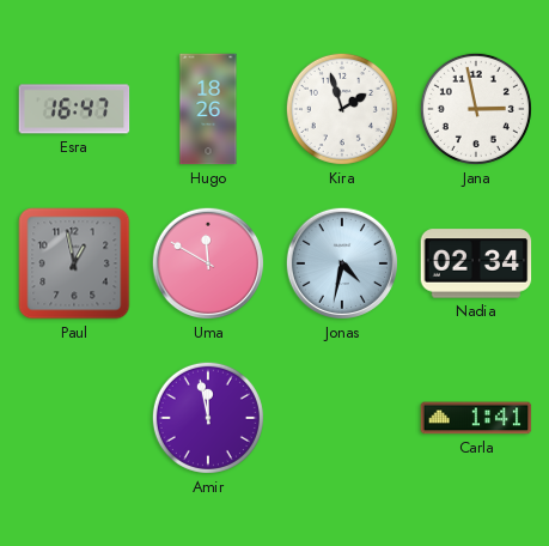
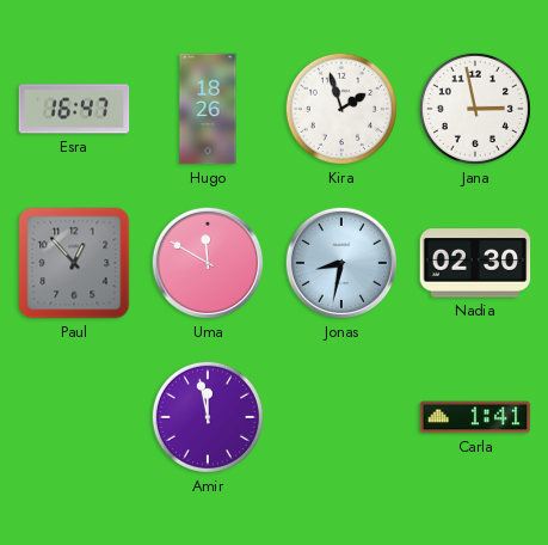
Paul: 12:58 -> 12:53 (74, 263)
Jonas: 4:32 -> 8:32 (341, 263)
Nadia: 02:34 -> 02:30 (475, 263)
